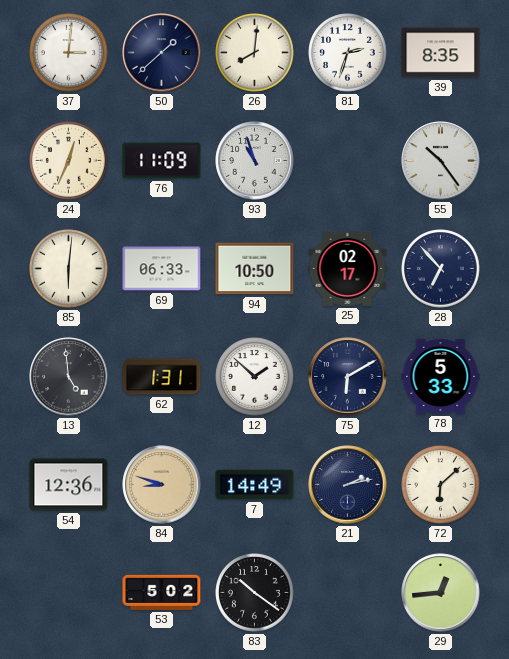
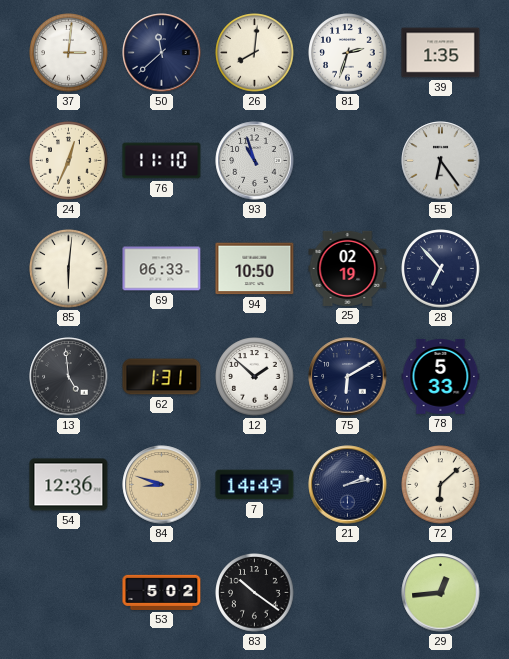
50: 1:38 -> 11:38 (162, 53)
39: 8:35 -> 1:35 (441, 53)
76: 11:09 -> 11:10 (162, 161)
55: 10:24 -> 6:24 (441, 161)
25: 02:17 -> 02:19 (348, 268)
